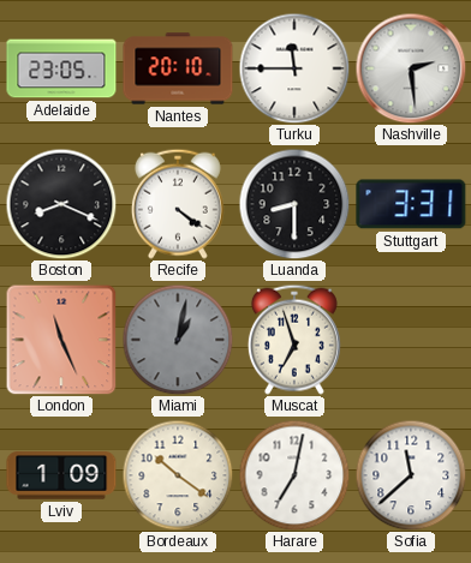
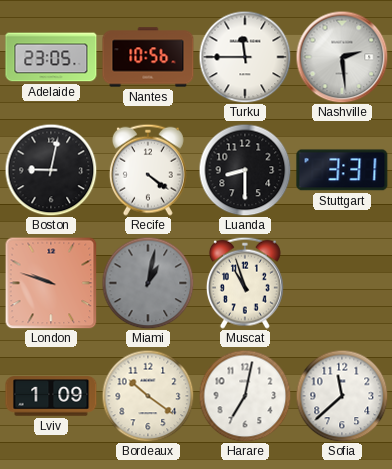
Nantes: 20:10 -> 10:56 (148, 57)
Boston: 8:19 -> 9:02 (51, 170)
London: 11:26 -> 9:48 (51, 283)
Muscat: 6:57 -> 10:57 (245, 283)
